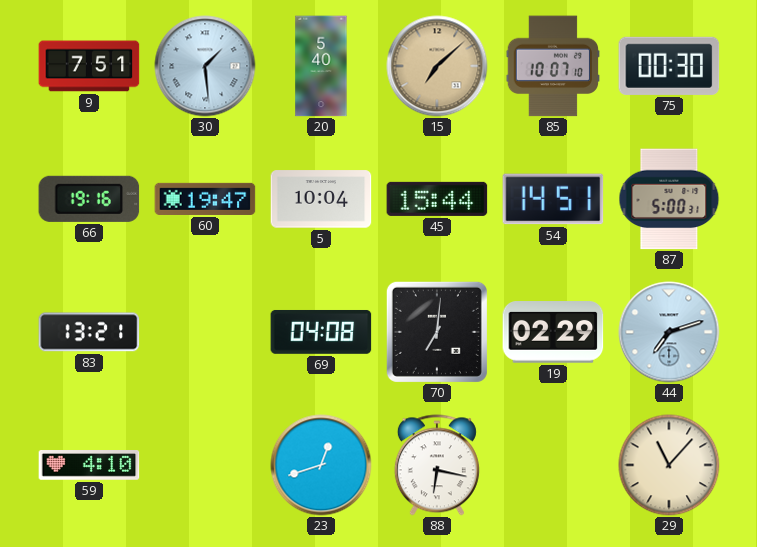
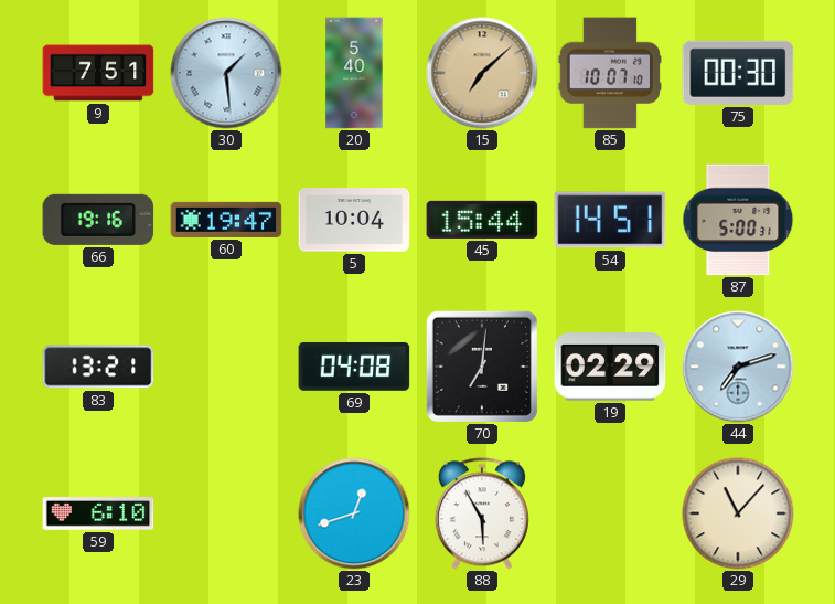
59: 4:10 -> 6:10 (98, 515)
88: 6:17 -> 5:55 (482, 513)
